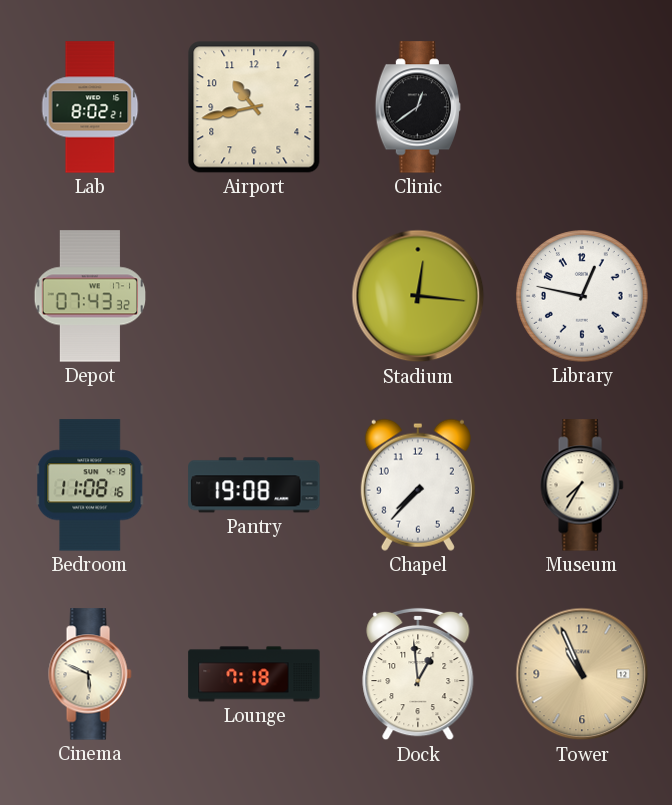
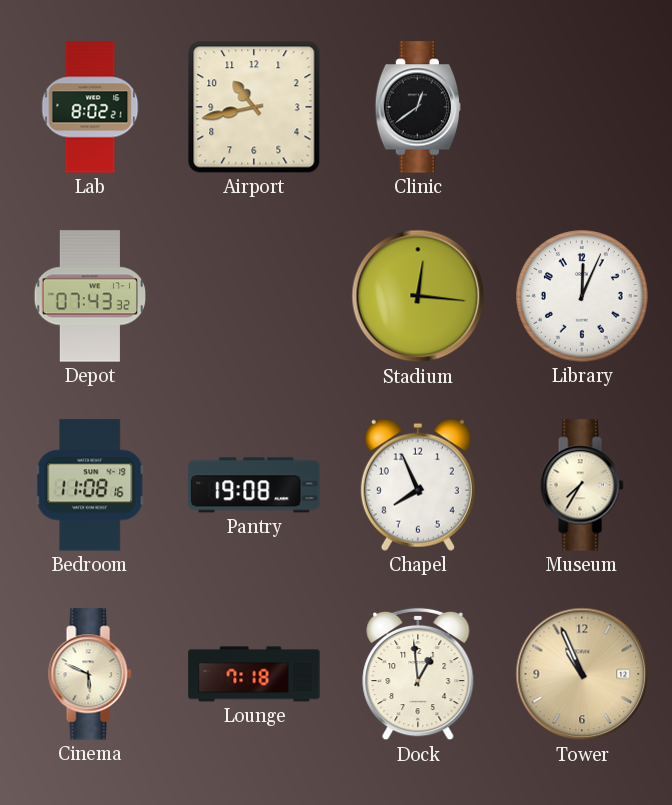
Library: 12:47 -> 12:04 (582, 296)
Chapel: 7:37 -> 7:56 (418, 485)
